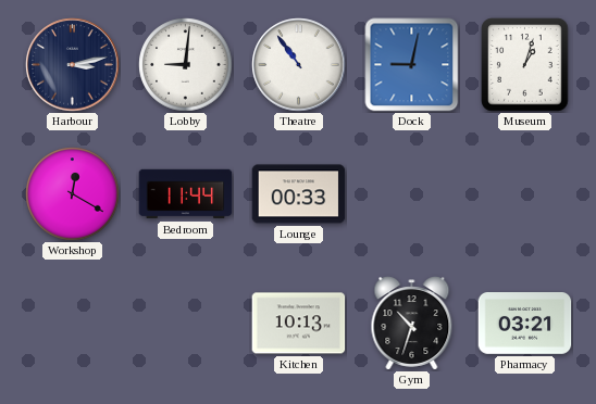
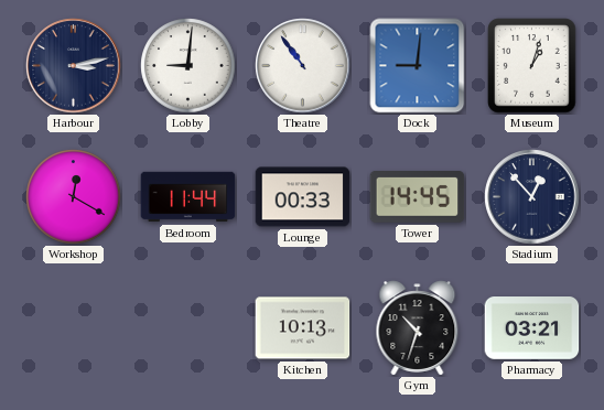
Dock: 9:02 -> 9:01 (418, 66)
Tower: none -> 14:45 (418, 197)
Stadium: none -> 12:53 (532, 197)
